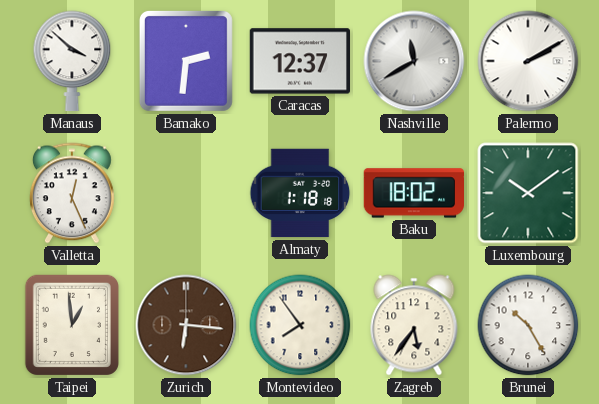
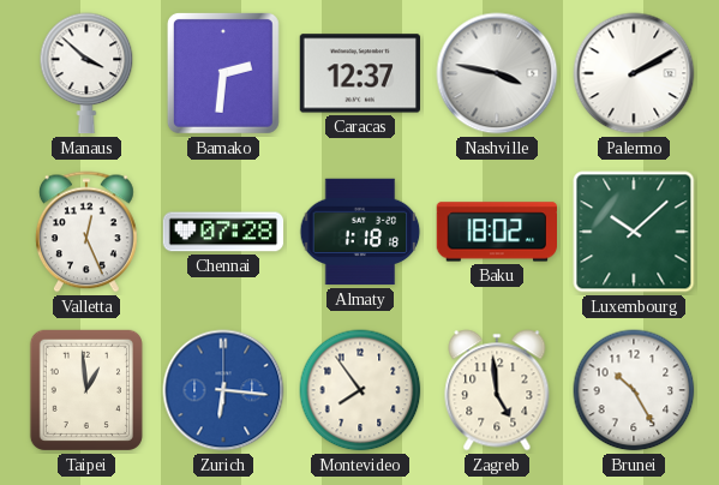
Nashville: 11:40 -> 3:47 (497, 73)
Chennai: none -> 07:28 (223, 232)
Luxembourg: 10:09 -> 10:08 (634, 232)
Zurich dial: brown -> blue (223, 390)
Zagreb: 5:36 -> 4:59 (497, 390)
